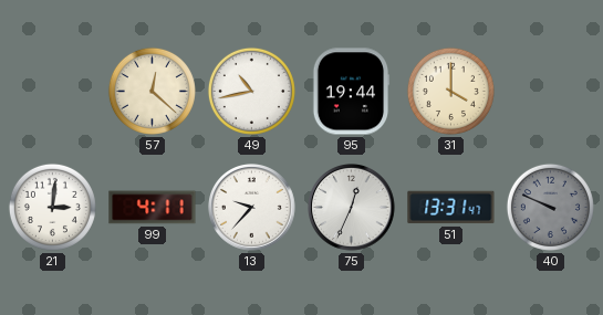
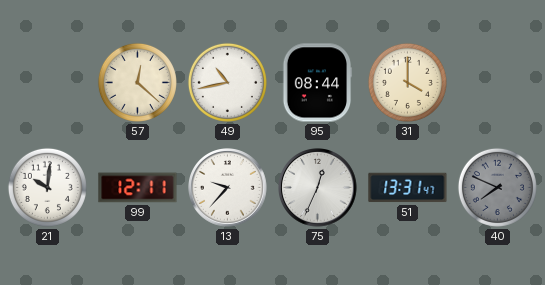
95: 19:44 -> 08:44 (317, 83)
21: 3:01 -> 10:01 (47, 187)
99: 4:11 -> 12:11 (138, 188)
40: 9:49 -> 7:49 (497, 187)
